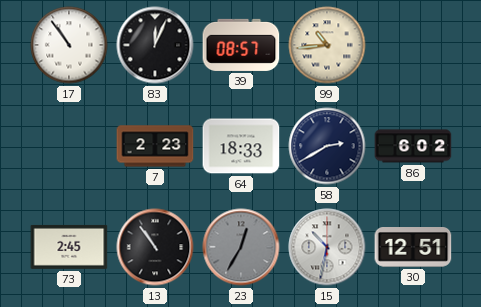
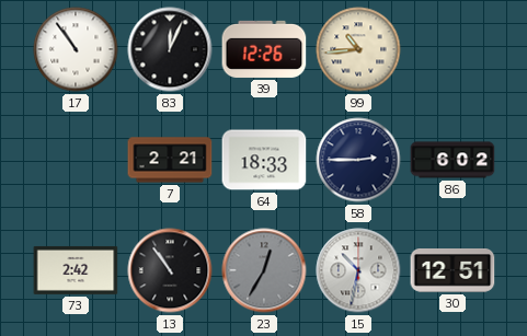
39: 08:57 -> 12:26 (264, 49)
7: 2:23 -> 2:21 (170, 160)
58: 2:40 -> 2:45 (358, 160)
73: 2:45 -> 2:42 (76, 270)
